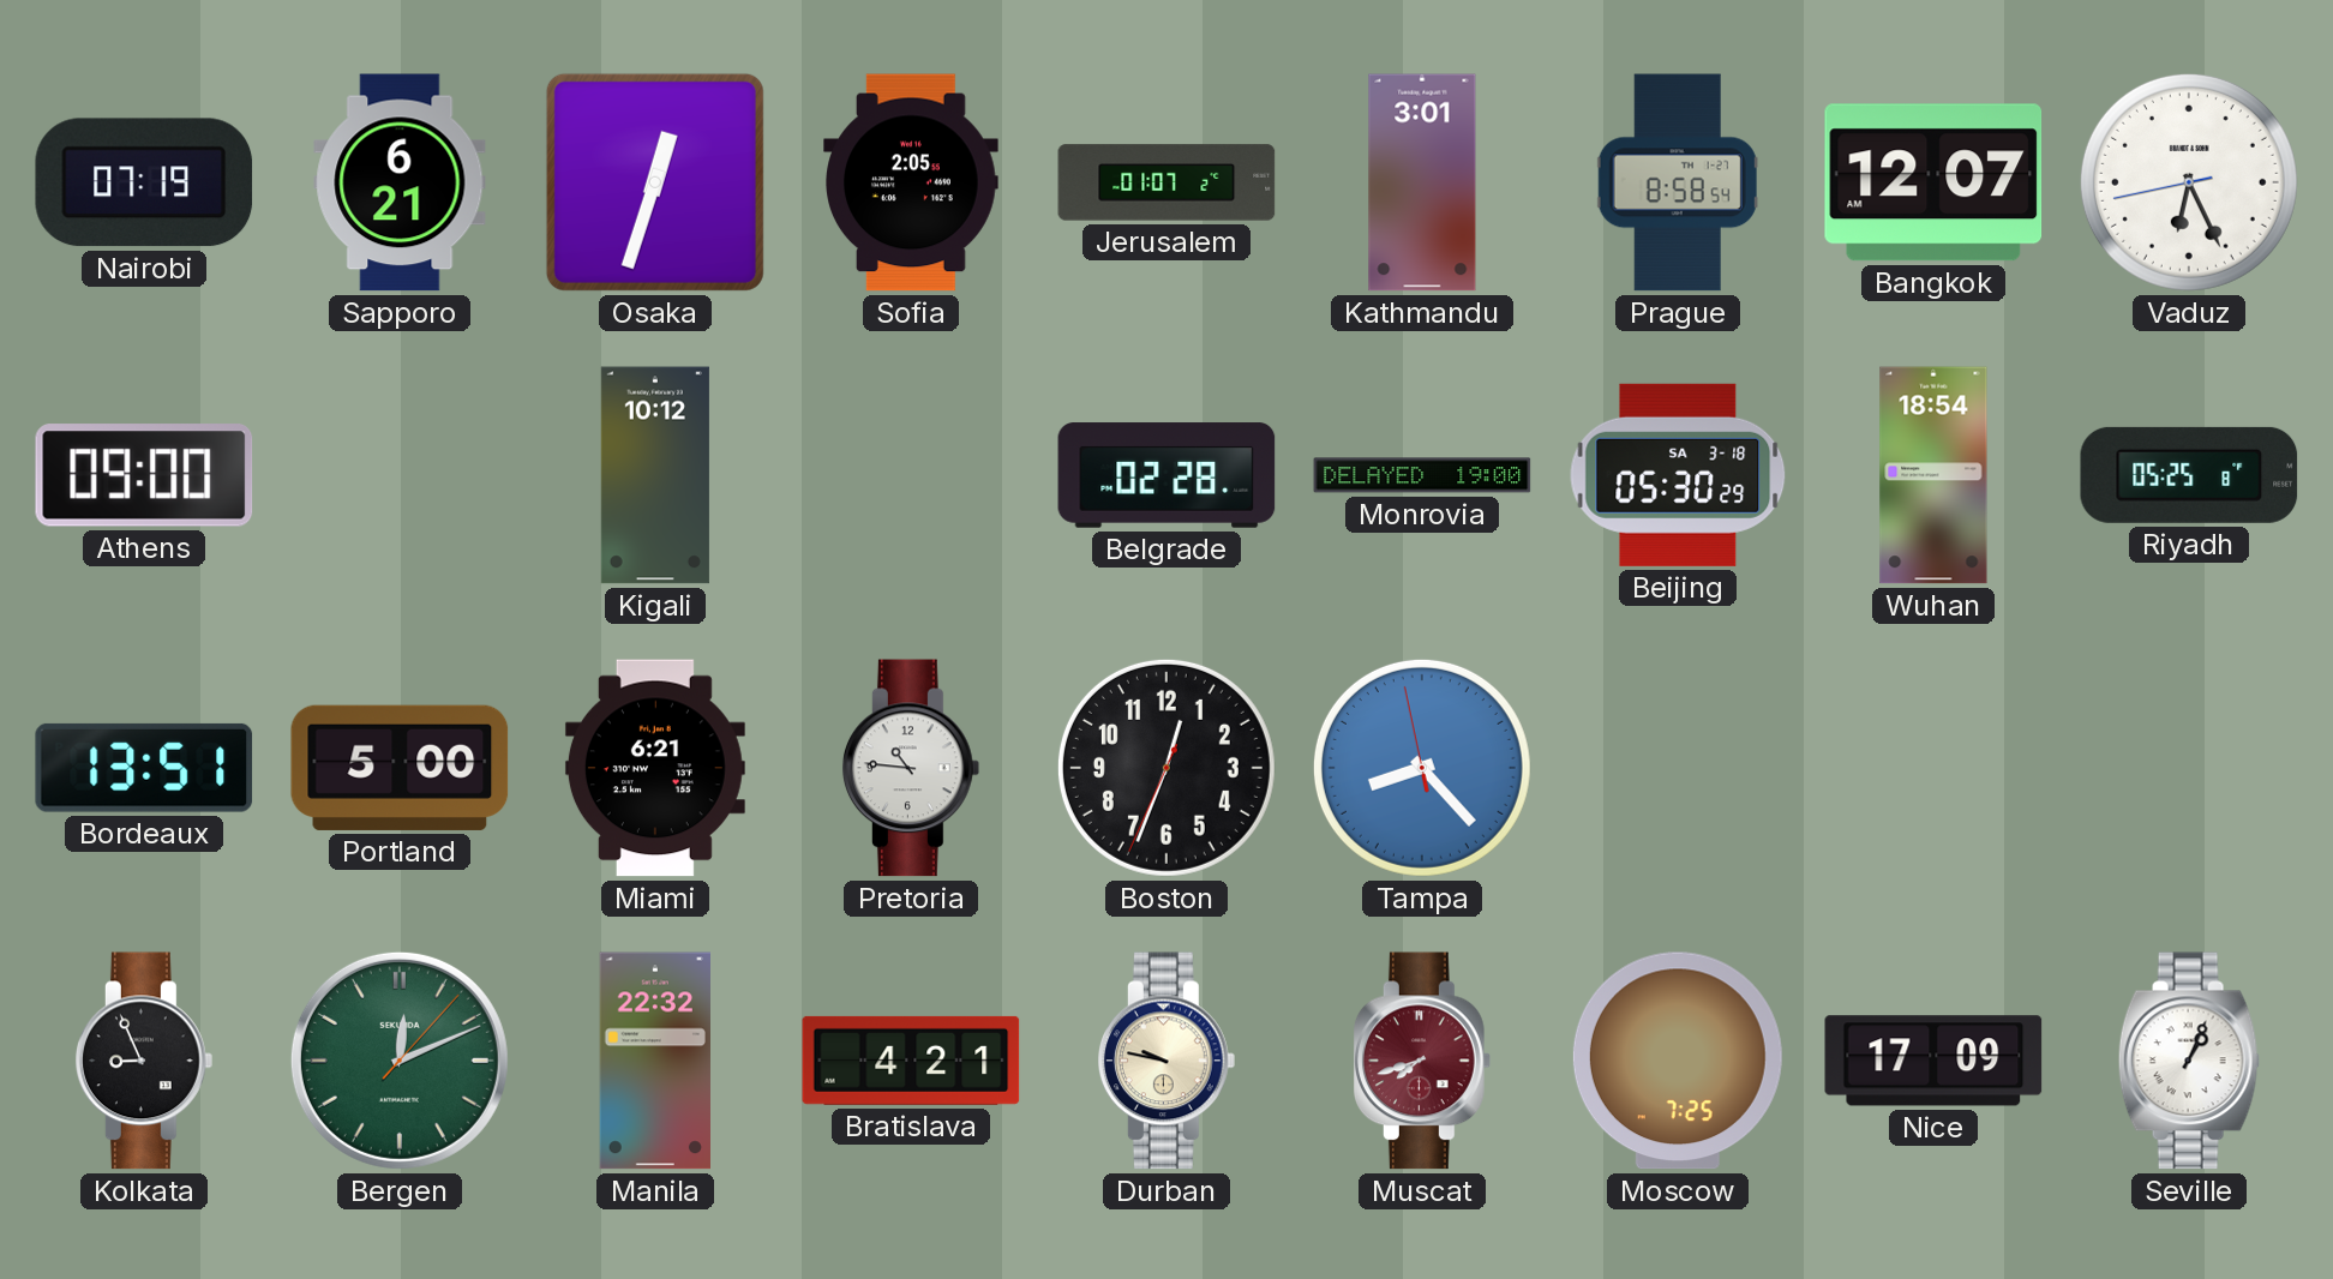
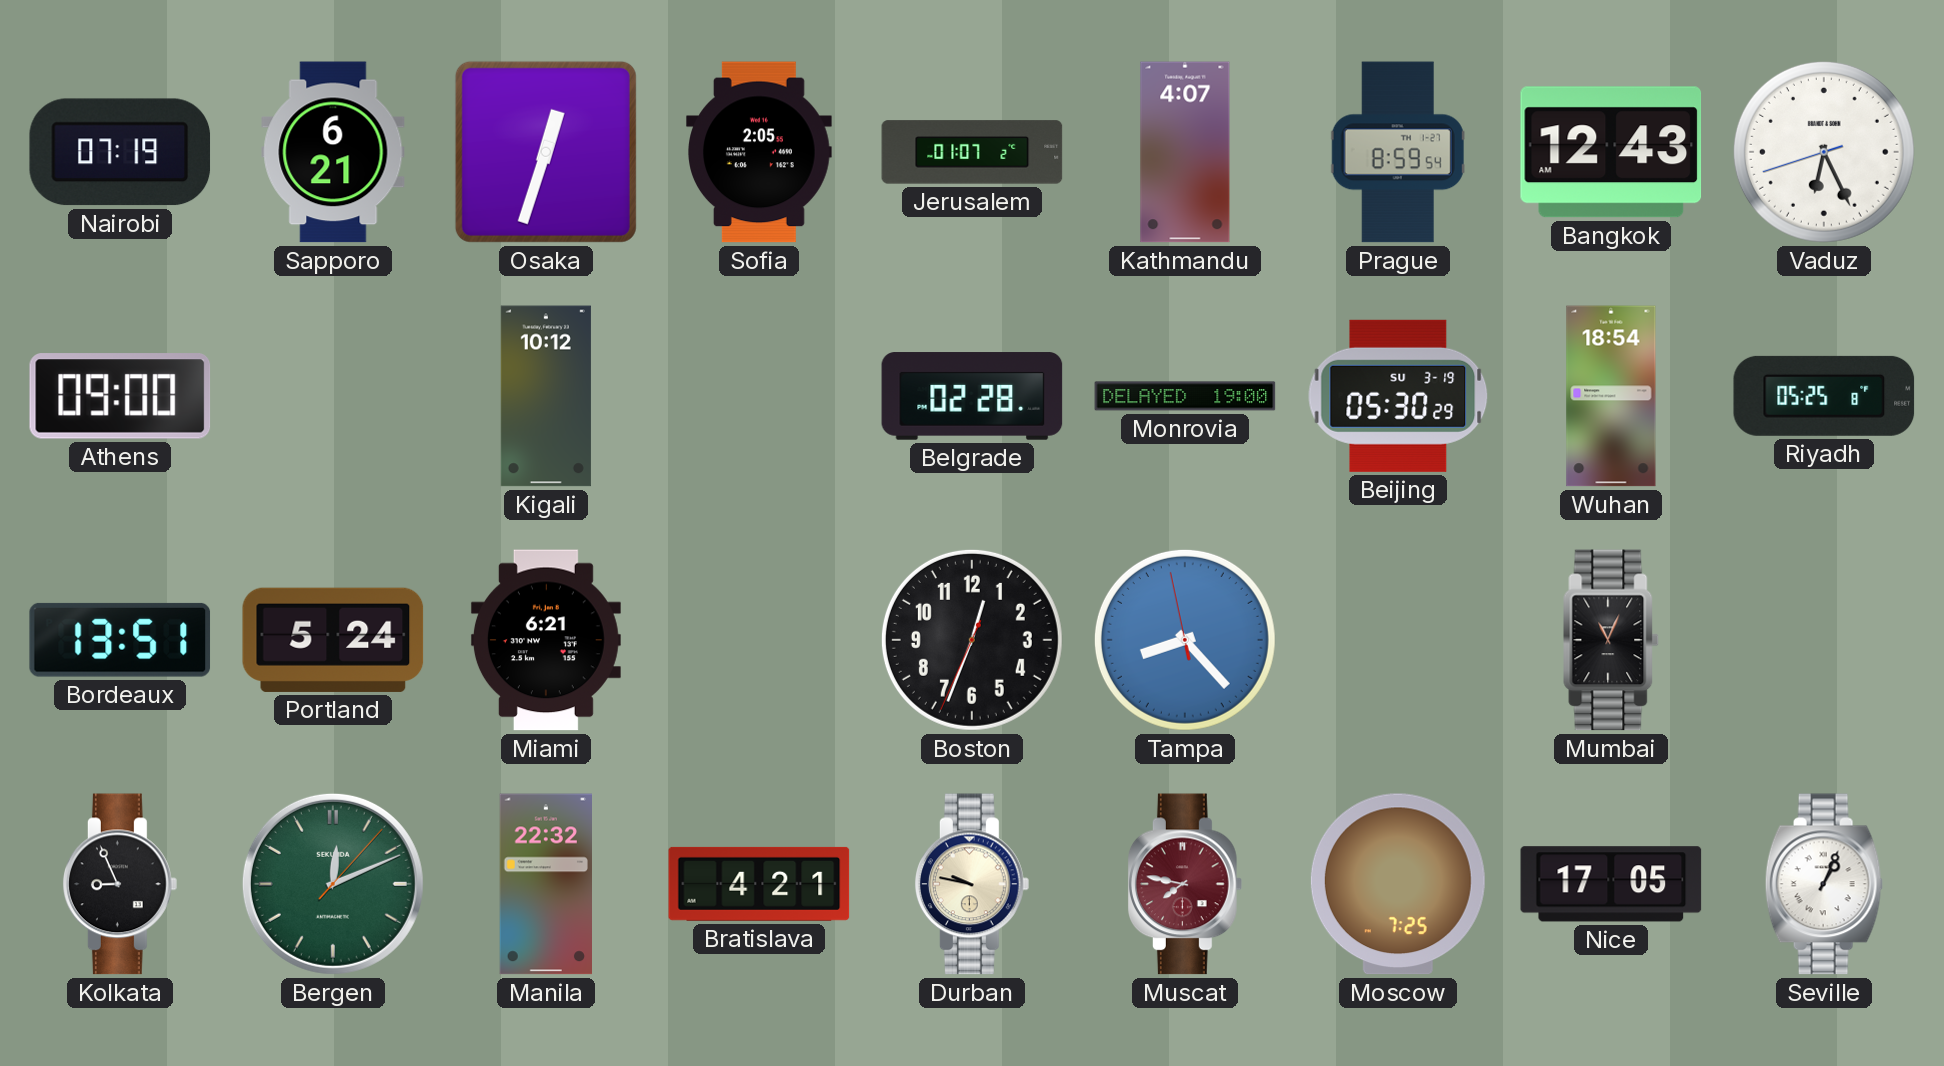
Kathmandu: 3:01 -> 4:07 (1185, 152)
Prague: 8:58 -> 8:59 (1398, 152)
Bangkok: 12:07 -> 12:43 (1611, 152)
Vaduz: 6:25:43 -> 6:25:42 (1824, 152)
Beijing date: SA 3-18 -> SU 3-19 (1398, 396)
Portland: 5:00 -> 5:24 (333, 640)
Pretoria: 10:46 -> none (911, 768)
Mumbai: none -> 11:04 (1611, 640)
Muscat: 7:42 -> 7:47 (1185, 884)
Nice: 17:09 -> 17:05 (1611, 884)
